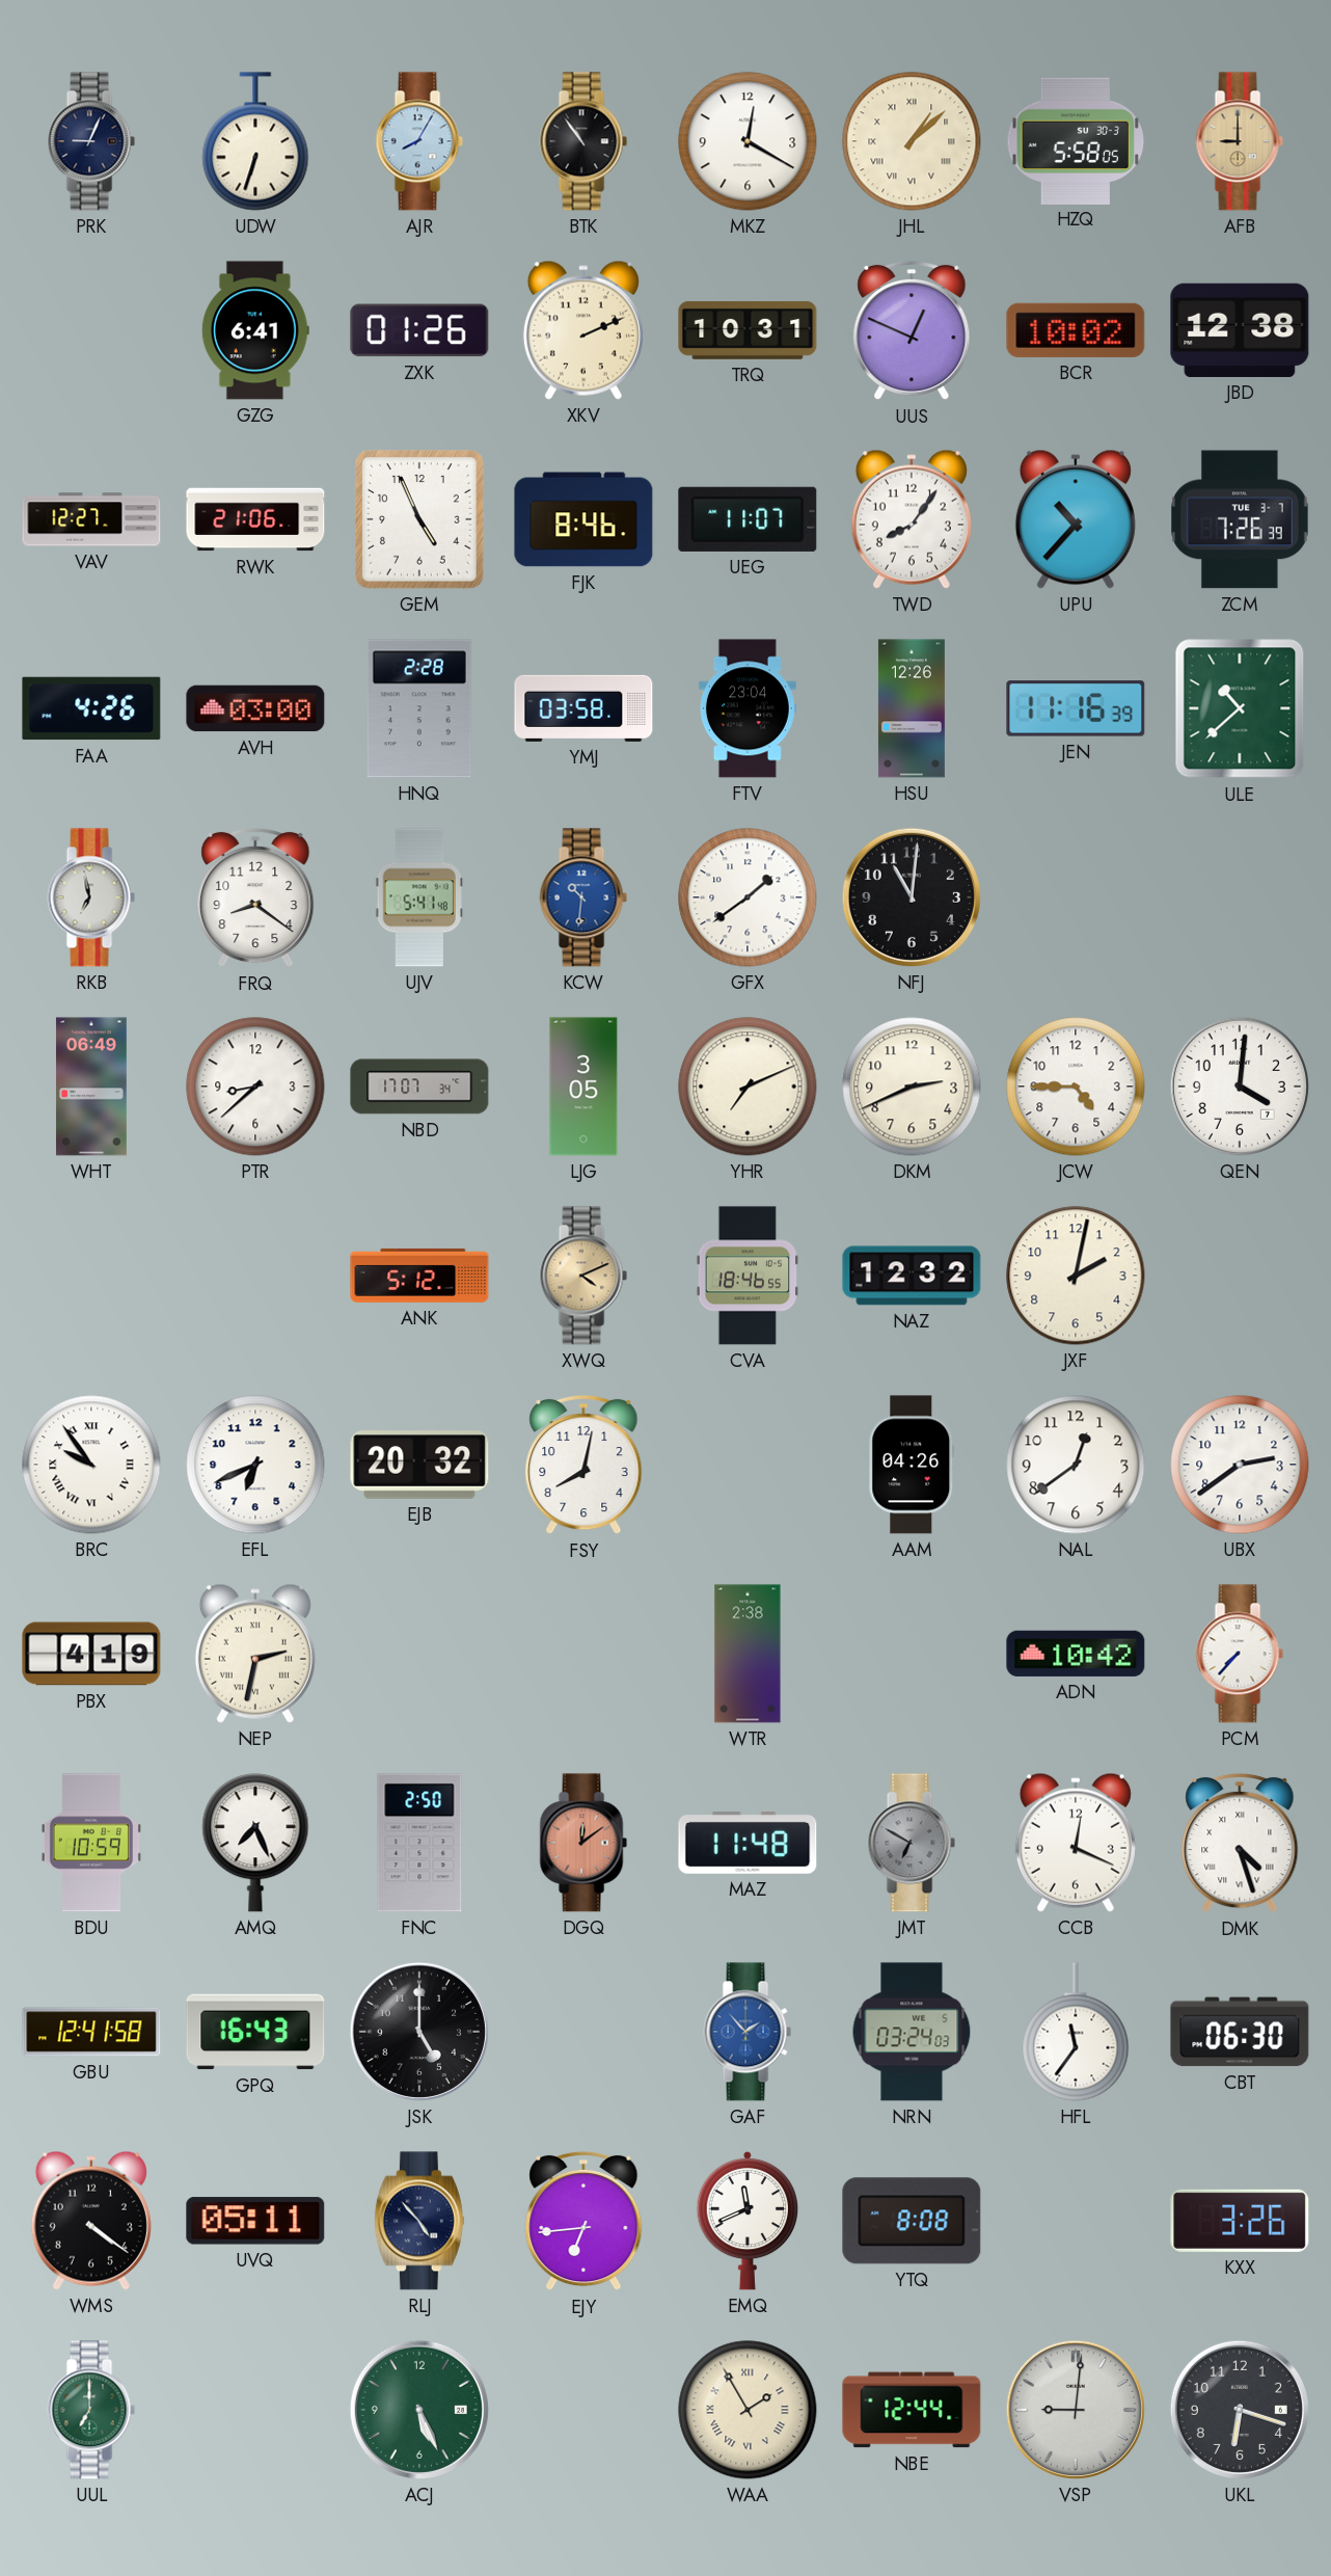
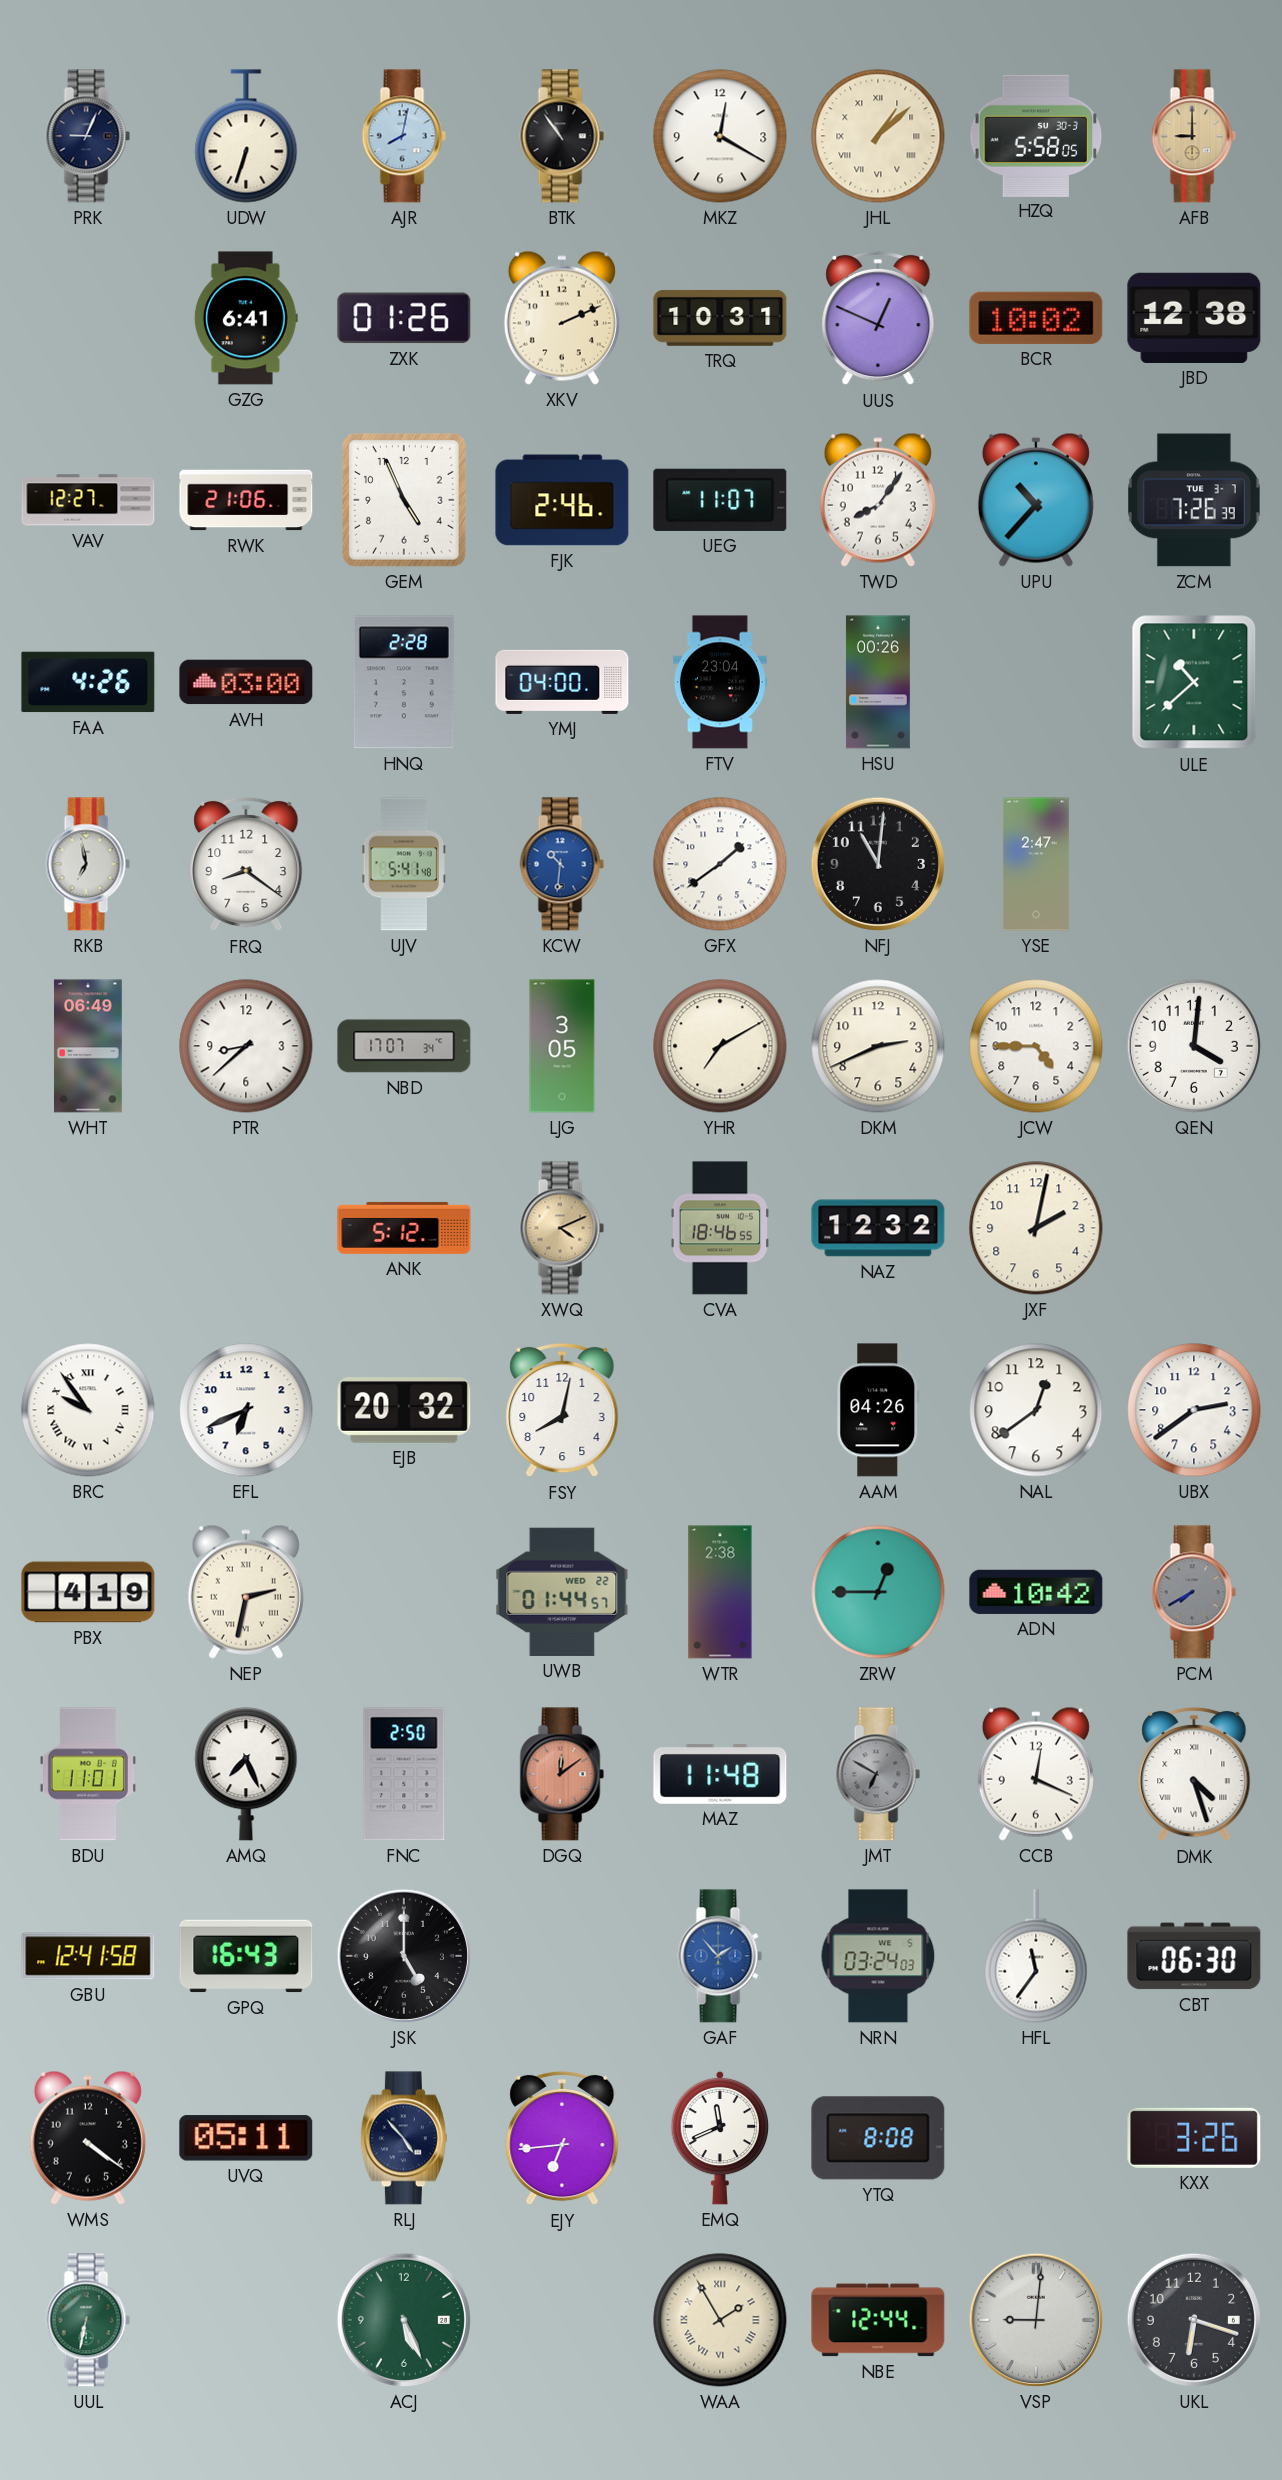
AJR: 8:05 -> 8:02 (404, 136)
FJK: 8:46 -> 2:46 (562, 500)
YMJ: 03:58 -> 04:00 (562, 682)
HSU: 12:26 -> 00:26 (878, 682)
JEN: 11:16 -> none (1076, 708)
YSE: none -> 2:47 (1036, 864)
YHR: 7:11 -> 7:10 (720, 1046)
UWB: none -> 01:44 (562, 1592)
ZRW: none -> 12:45 (878, 1592)
PCM: 7:37 -> 7:40 (1194, 1592)
PCM dial: white -> grey (1194, 1592)
BDU: 10:59 -> 11:01 (88, 1774)
UUL: 7:00 -> 6:32 (88, 2320)
